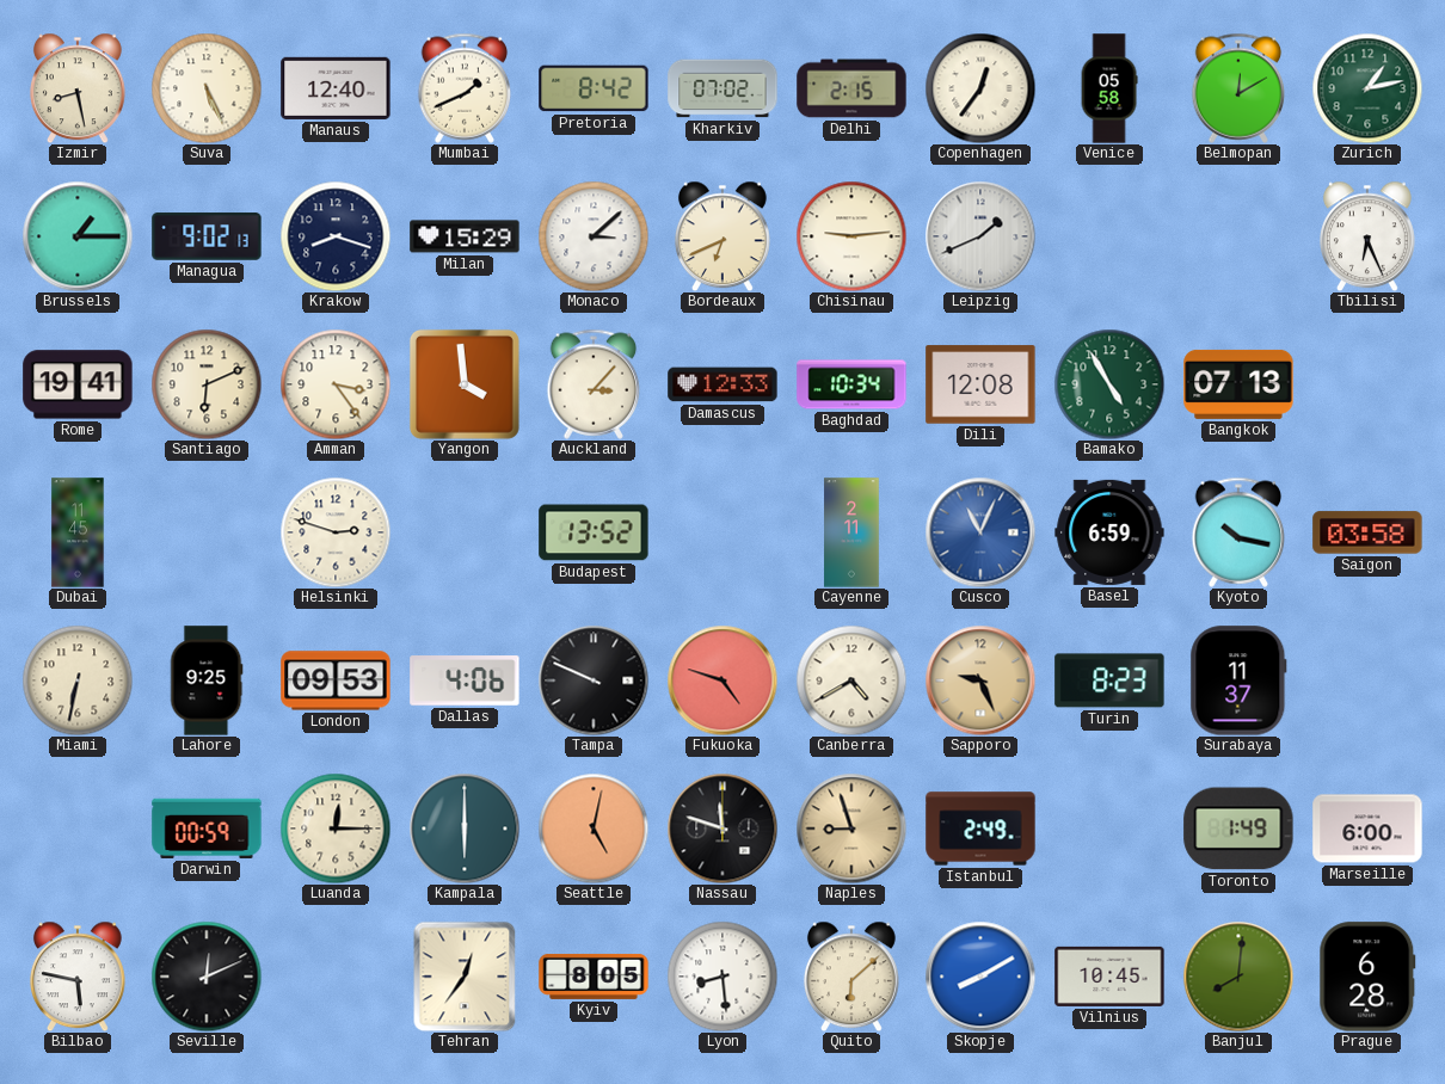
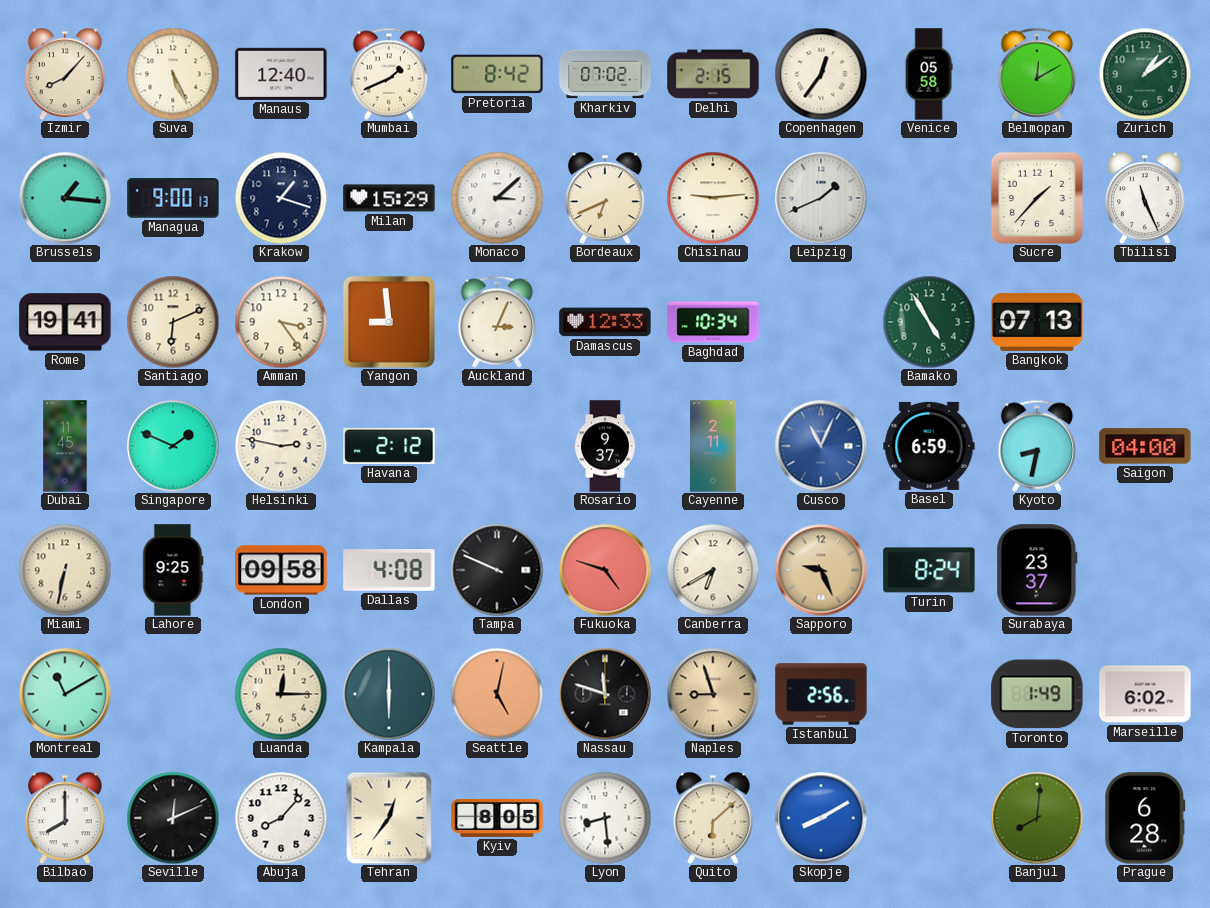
Izmir: 8:28 -> 8:07 (65, 74)
Zurich: 1:13 -> 1:09 (1145, 74)
Brussels: 1:15 -> 1:16 (65, 198)
Managua: 9:02 -> 9:00 (173, 198)
Krakow: 8:18 -> 1:18 (281, 198)
Sucre: none -> 1:37 (1037, 198)
Tbilisi: 6:26 -> 11:26 (1145, 198)
Yangon: 3:59 -> 8:59 (389, 322)
Auckland: 3:07 -> 3:04 (497, 322)
Dili: 12:08 -> none (980, 384)
Singapore: none -> 1:49 (173, 446)
Helsinki: 2:48 -> 2:47 (281, 446)
Havana: none -> 2:12 (389, 446)
Budapest: 13:52 -> none (594, 532)
Rosario: none -> 9:37 (605, 446)
Kyoto: 10:17 -> 8:32 (1037, 446)
Saigon: 03:58 -> 04:00 (1145, 446)
London: 09:53 -> 09:58 (281, 570)
Dallas: 4:06 -> 4:08 (389, 570)
Canberra: 4:40 -> 6:40 (713, 570)
Turin: 8:23 -> 8:24 (929, 570)
Surabaya: 11:37 -> 23:37 (1037, 570)
Montreal: none -> 11:10 (65, 694)
Darwin: 00:59 -> none (207, 829)
Istanbul: 2:49 -> 2:56 (821, 694)
Marseille: 6:00 -> 6:02 (1145, 694)
Bilbao: 5:47 -> 8:00 (65, 818)
Abuja: none -> 8:07 (281, 818)
Vilnius: 10:45 -> none (1109, 977)
